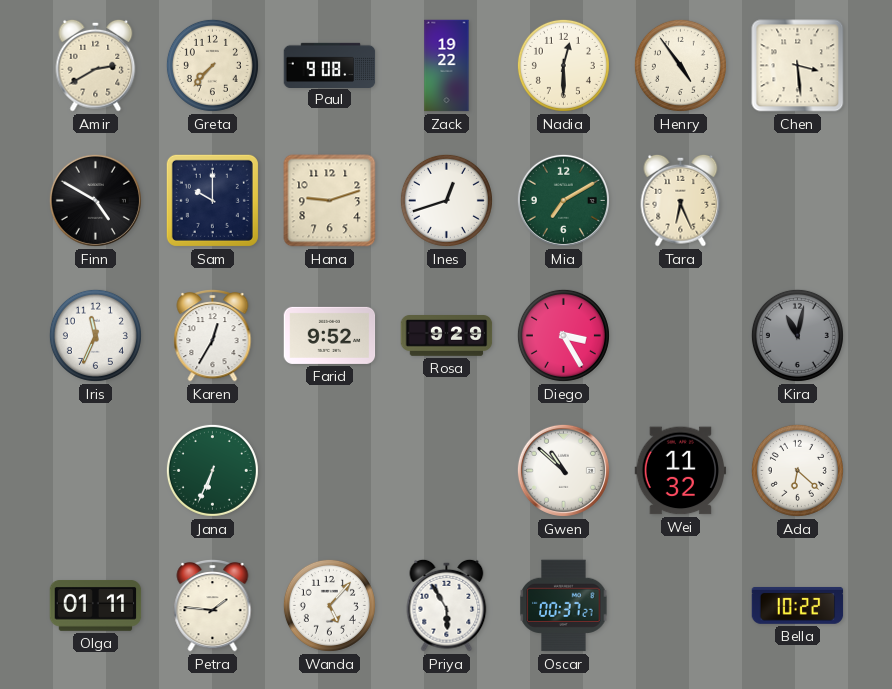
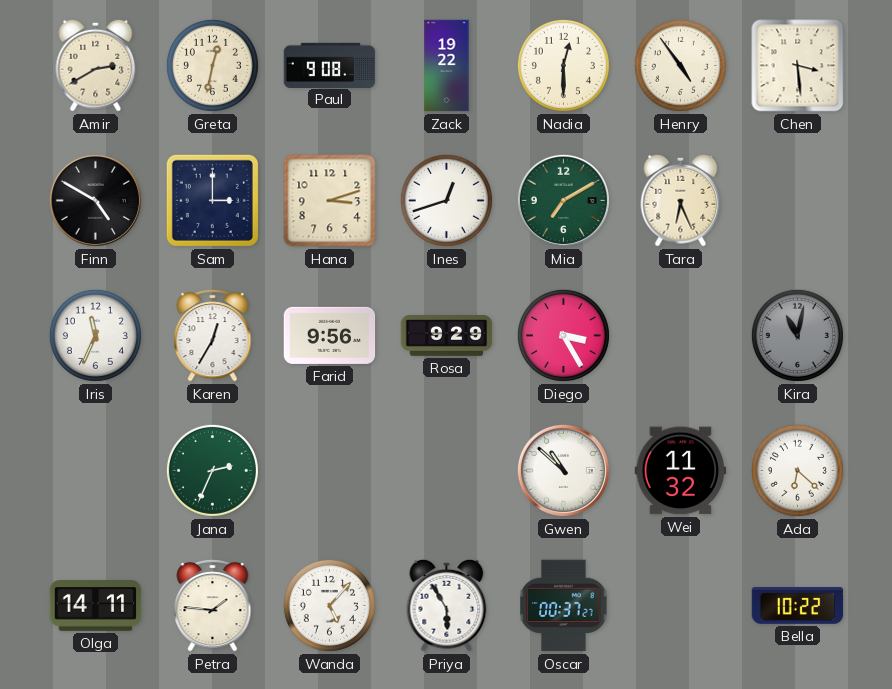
Greta: 7:37 -> 12:32 (212, 65)
Sam: 10:00 -> 3:00 (212, 200)
Hana: 9:12 -> 3:12 (330, 201)
Farid: 9:52 -> 9:56 (330, 335)
Jana: 6:34 -> 2:34 (212, 470)
Olga: 01:11 -> 14:11 (96, 606)
